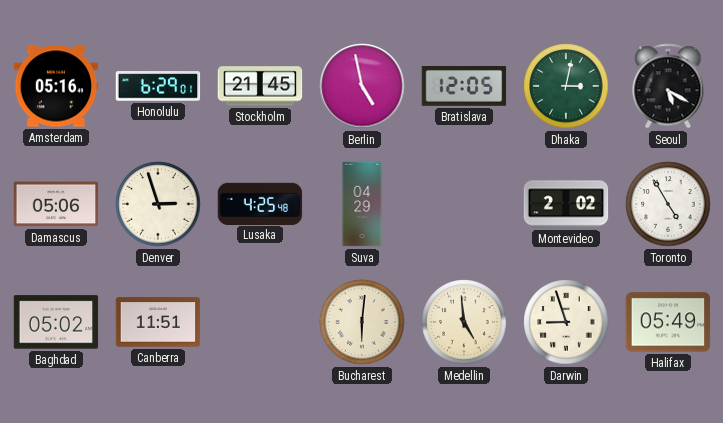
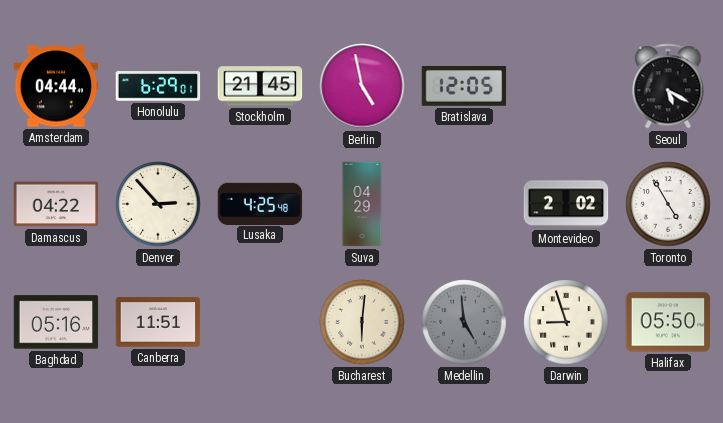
Amsterdam: 05:16 -> 04:44 (56, 86)
Dhaka: 3:02 -> none (566, 86)
Damascus: 05:06 -> 04:22 (56, 204)
Denver: 2:57 -> 2:53 (158, 204)
Baghdad: 05:02 -> 05:16 (56, 322)
Medellin dial: cream -> grey (464, 322)
Halifax: 05:49 -> 05:50 (668, 322)
